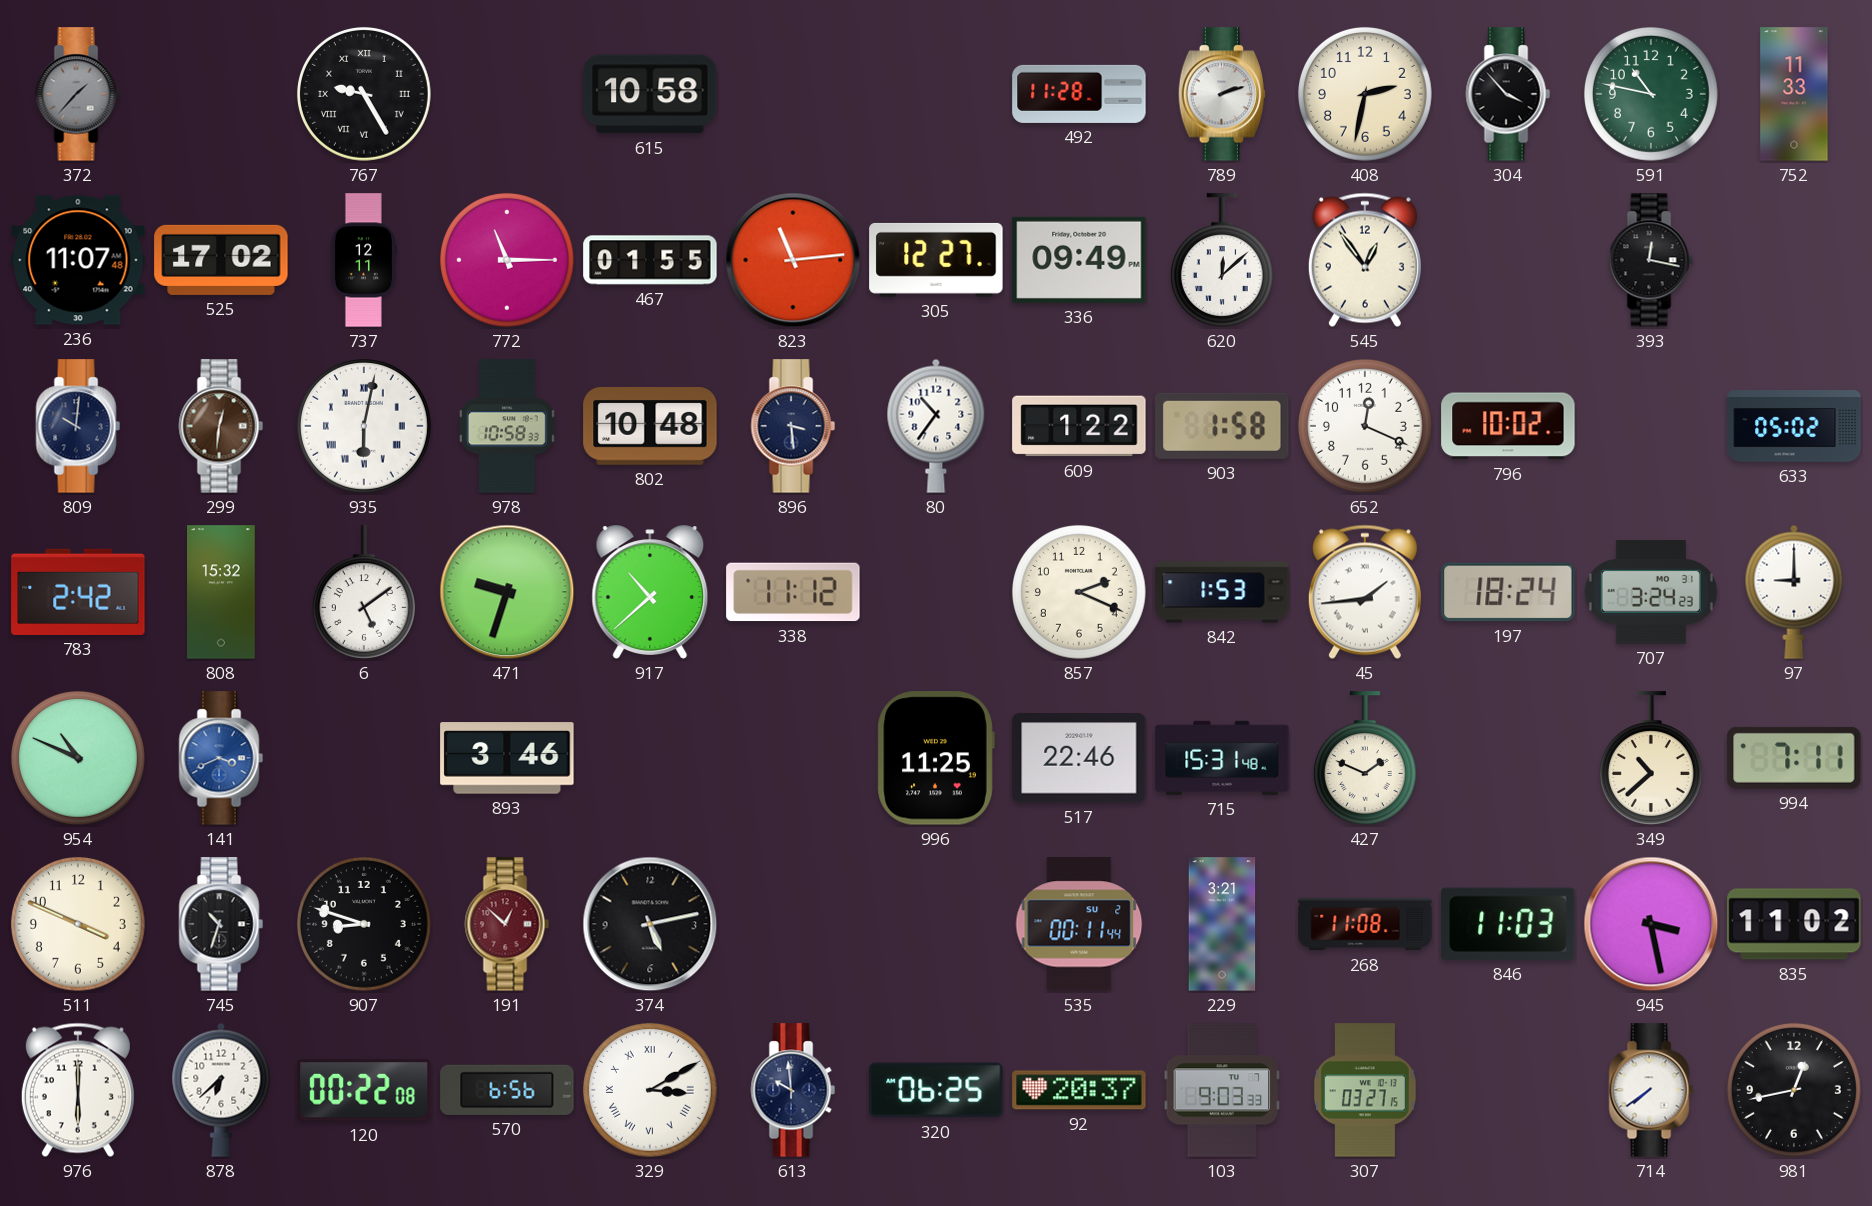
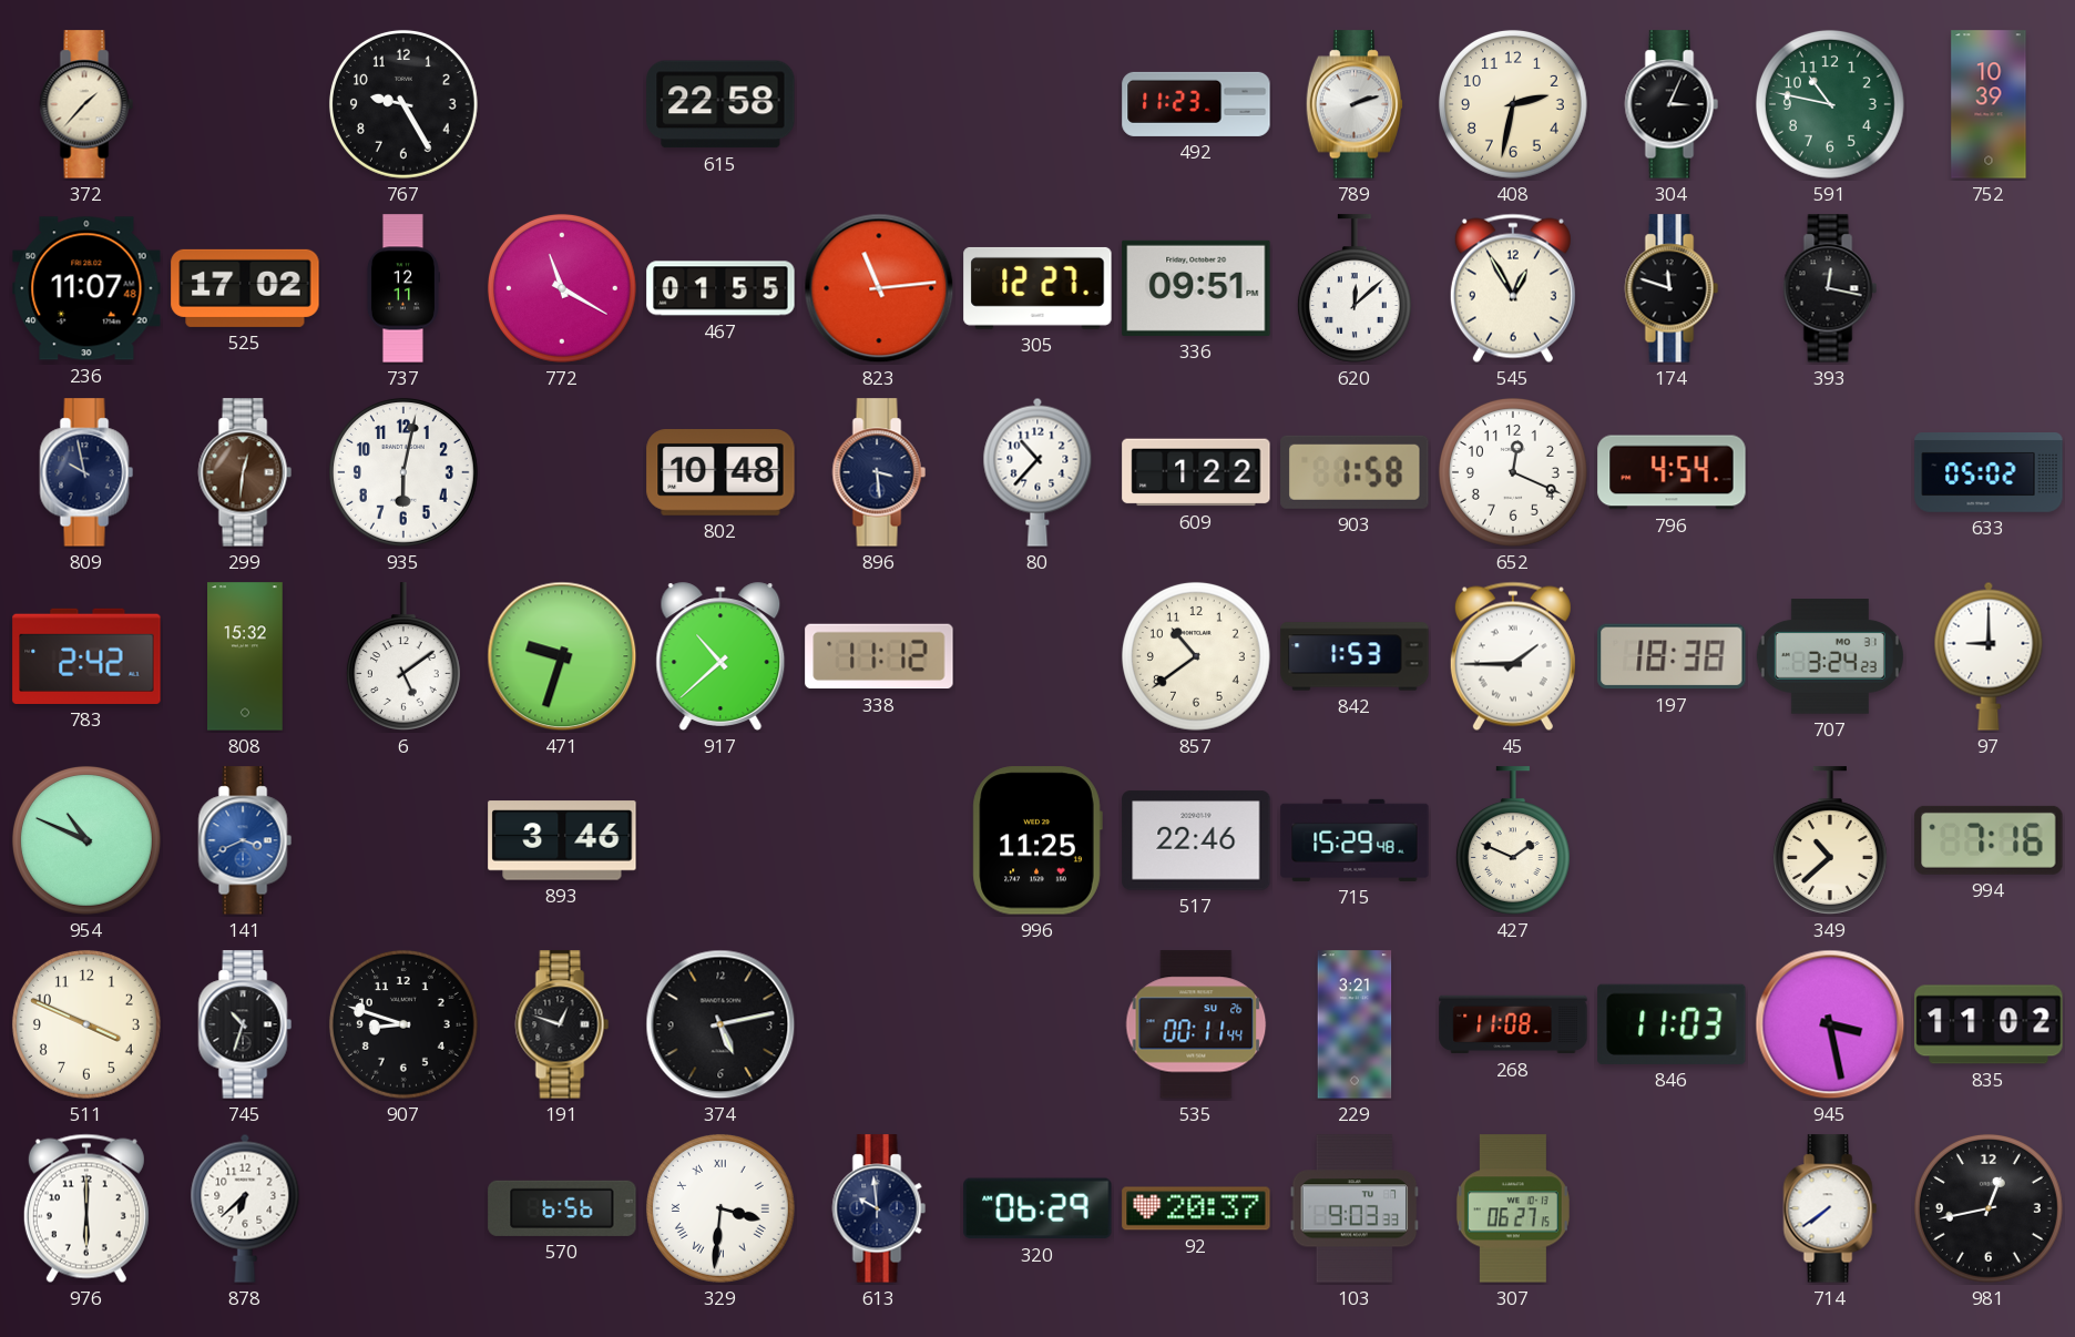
372 dial: grey -> cream (86, 104)
767 numerals: Roman -> Arabic (403, 104)
615: 10:58 -> 22:58 (720, 104)
492: 11:28 -> 11:23 (1196, 104)
304: 3:53 -> 3:04 (1672, 104)
752: 11:33 -> 10:39 (1989, 104)
772: 11:15 -> 11:20 (562, 288)
336: 09:49 -> 09:51 (1196, 288)
545: 12:54 -> 12:55 (1513, 288)
174: none -> 11:48 (1672, 288)
809: 10:01 -> 9:58 (86, 472)
935 numerals: Roman -> Arabic (403, 472)
978: 10:58 -> none (507, 426)
80: 10:36 -> 10:37 (1037, 472)
796: 10:02 -> 4:54 (1672, 472)
857: 2:19 -> 10:39 (1196, 656)
45: 1:44 -> 1:45 (1513, 656)
197: 18:24 -> 18:38 (1672, 656)
715: 15:31 -> 15:29 (1355, 840)
994: 7:11 -> 7:16 (1989, 840)
191: 12:52 -> 12:48 (562, 1024)
191 dial: burgundy -> black (562, 1024)
535 date: SU 2 -> SU 26 (1196, 1024)
120: 00:22 -> none (365, 1091)
329: 3:10 -> 3:31 (720, 1208)
320: 06:25 -> 06:29 (1037, 1208)
307: 03:27 -> 06:27 (1513, 1208)
